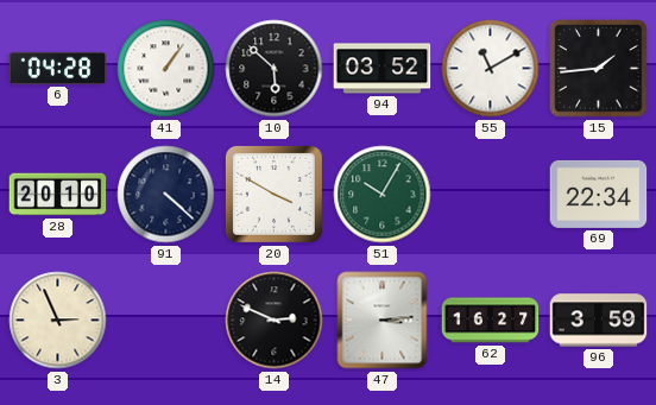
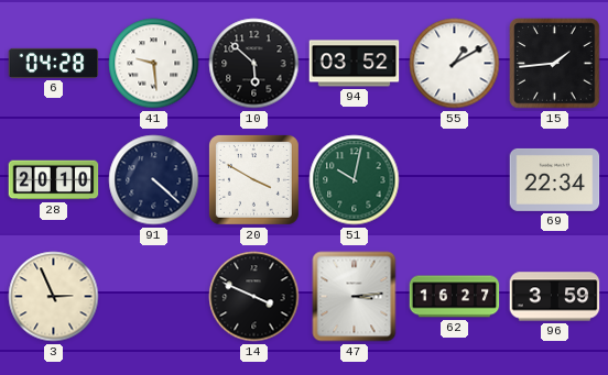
41: 1:06 -> 9:29 (154, 64)
55: 11:10 -> 1:10 (455, 64)
51: 10:05 -> 10:02 (355, 180)
14: 2:49 -> 3:49 (254, 297)
